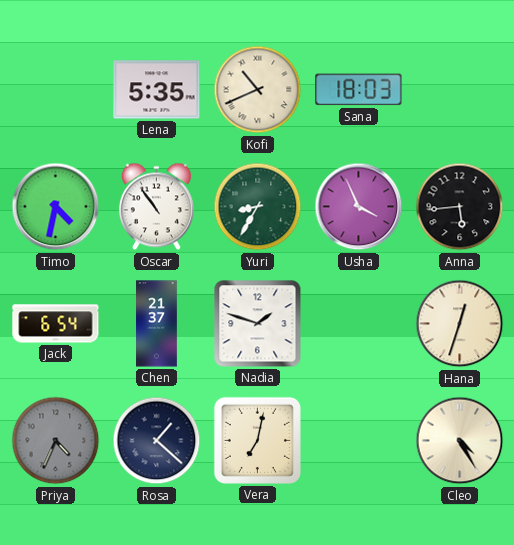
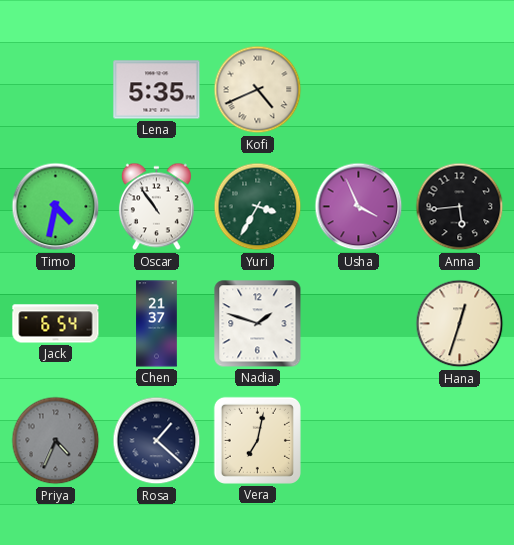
Kofi: 10:41 -> 4:41 (258, 90)
Sana: 18:03 -> none (359, 90)
Yuri: 8:35 -> 3:35 (258, 207)
Cleo: 4:25 -> none (460, 441)
